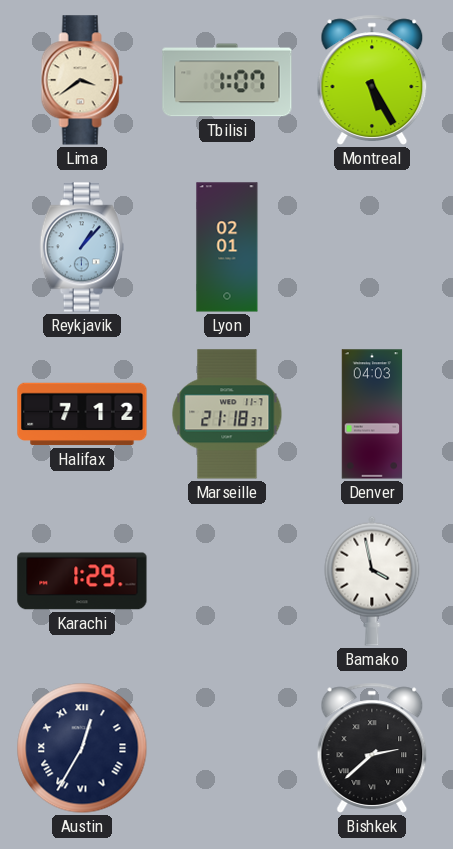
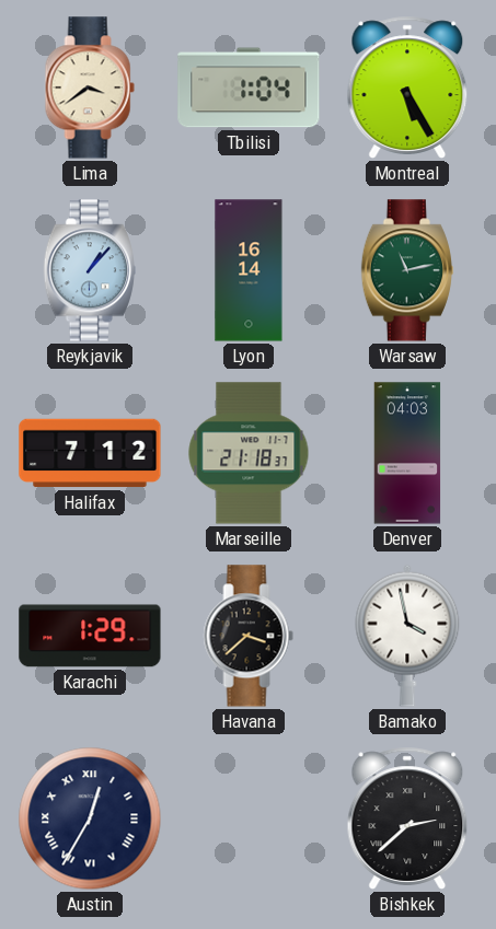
Tbilisi: 1:07 -> 1:04 (249, 88)
Lyon: 02:01 -> 16:14 (249, 270)
Warsaw: none -> 11:13 (407, 270)
Havana: none -> 3:38 (249, 636)
